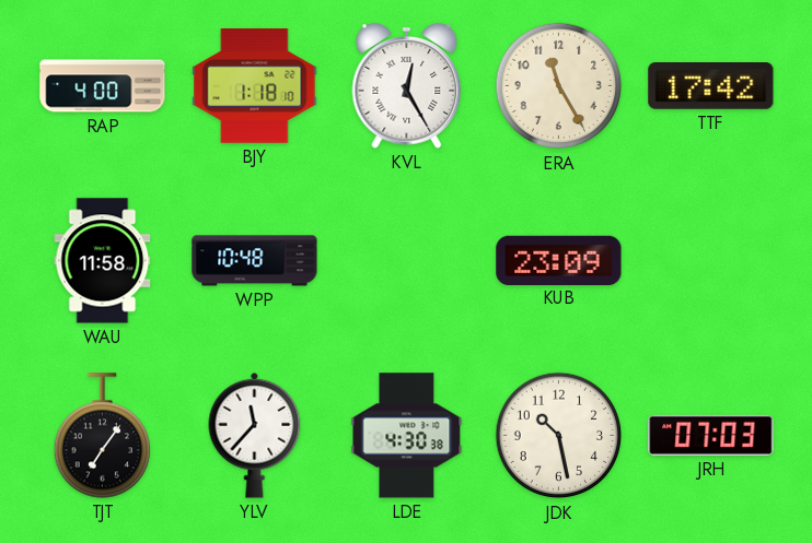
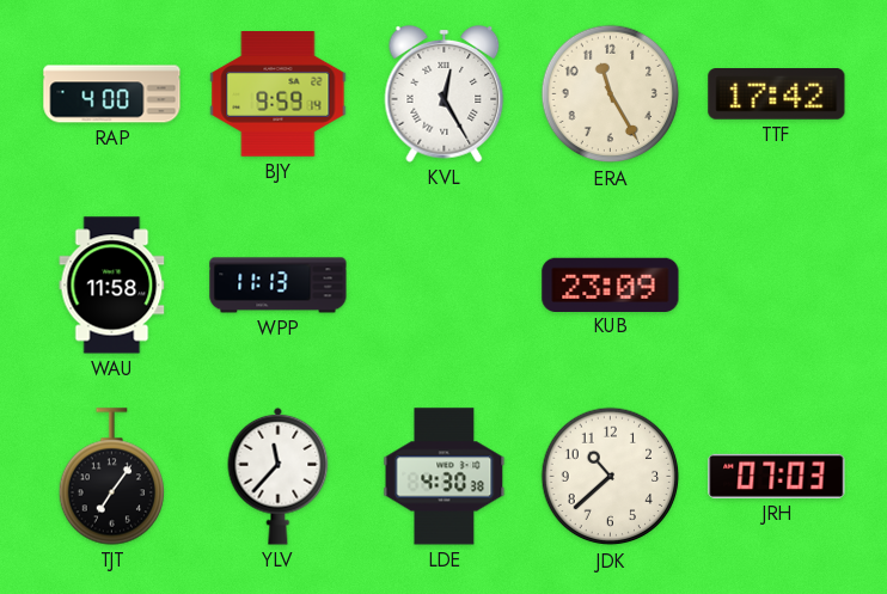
BJY: 1:18 -> 9:59 (279, 94)
WPP: 10:48 -> 11:13 (279, 286)
JDK: 10:28 -> 10:38 (611, 477)
